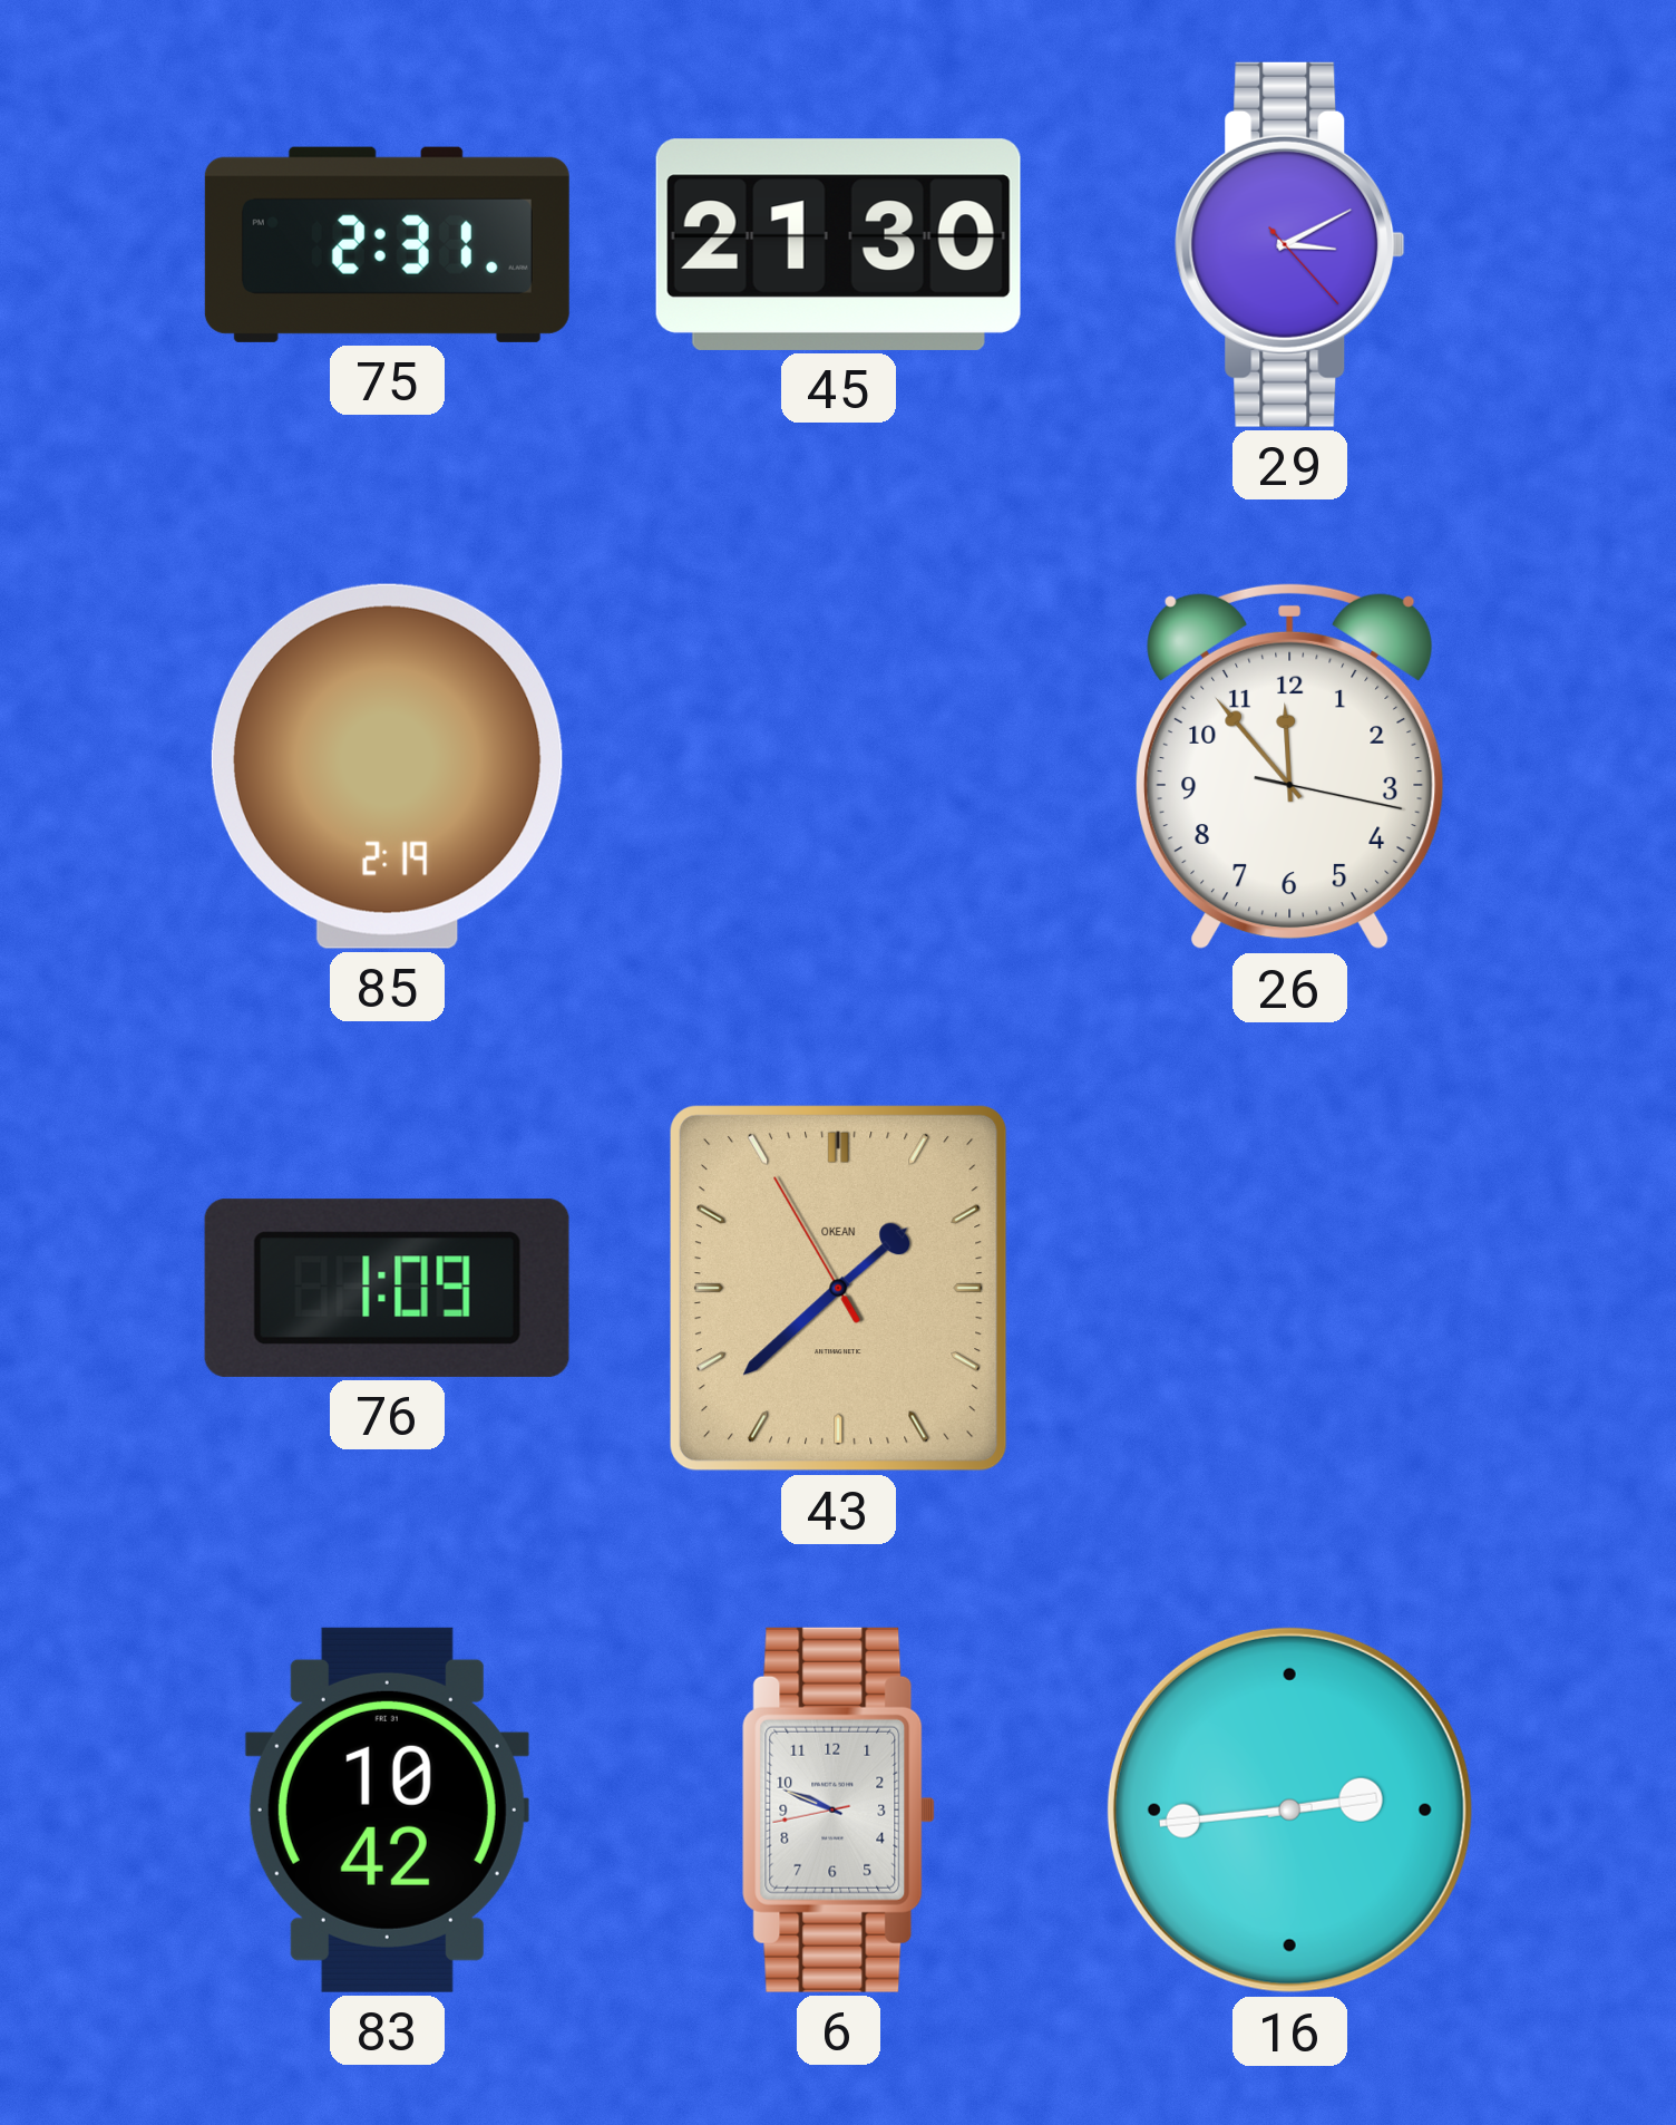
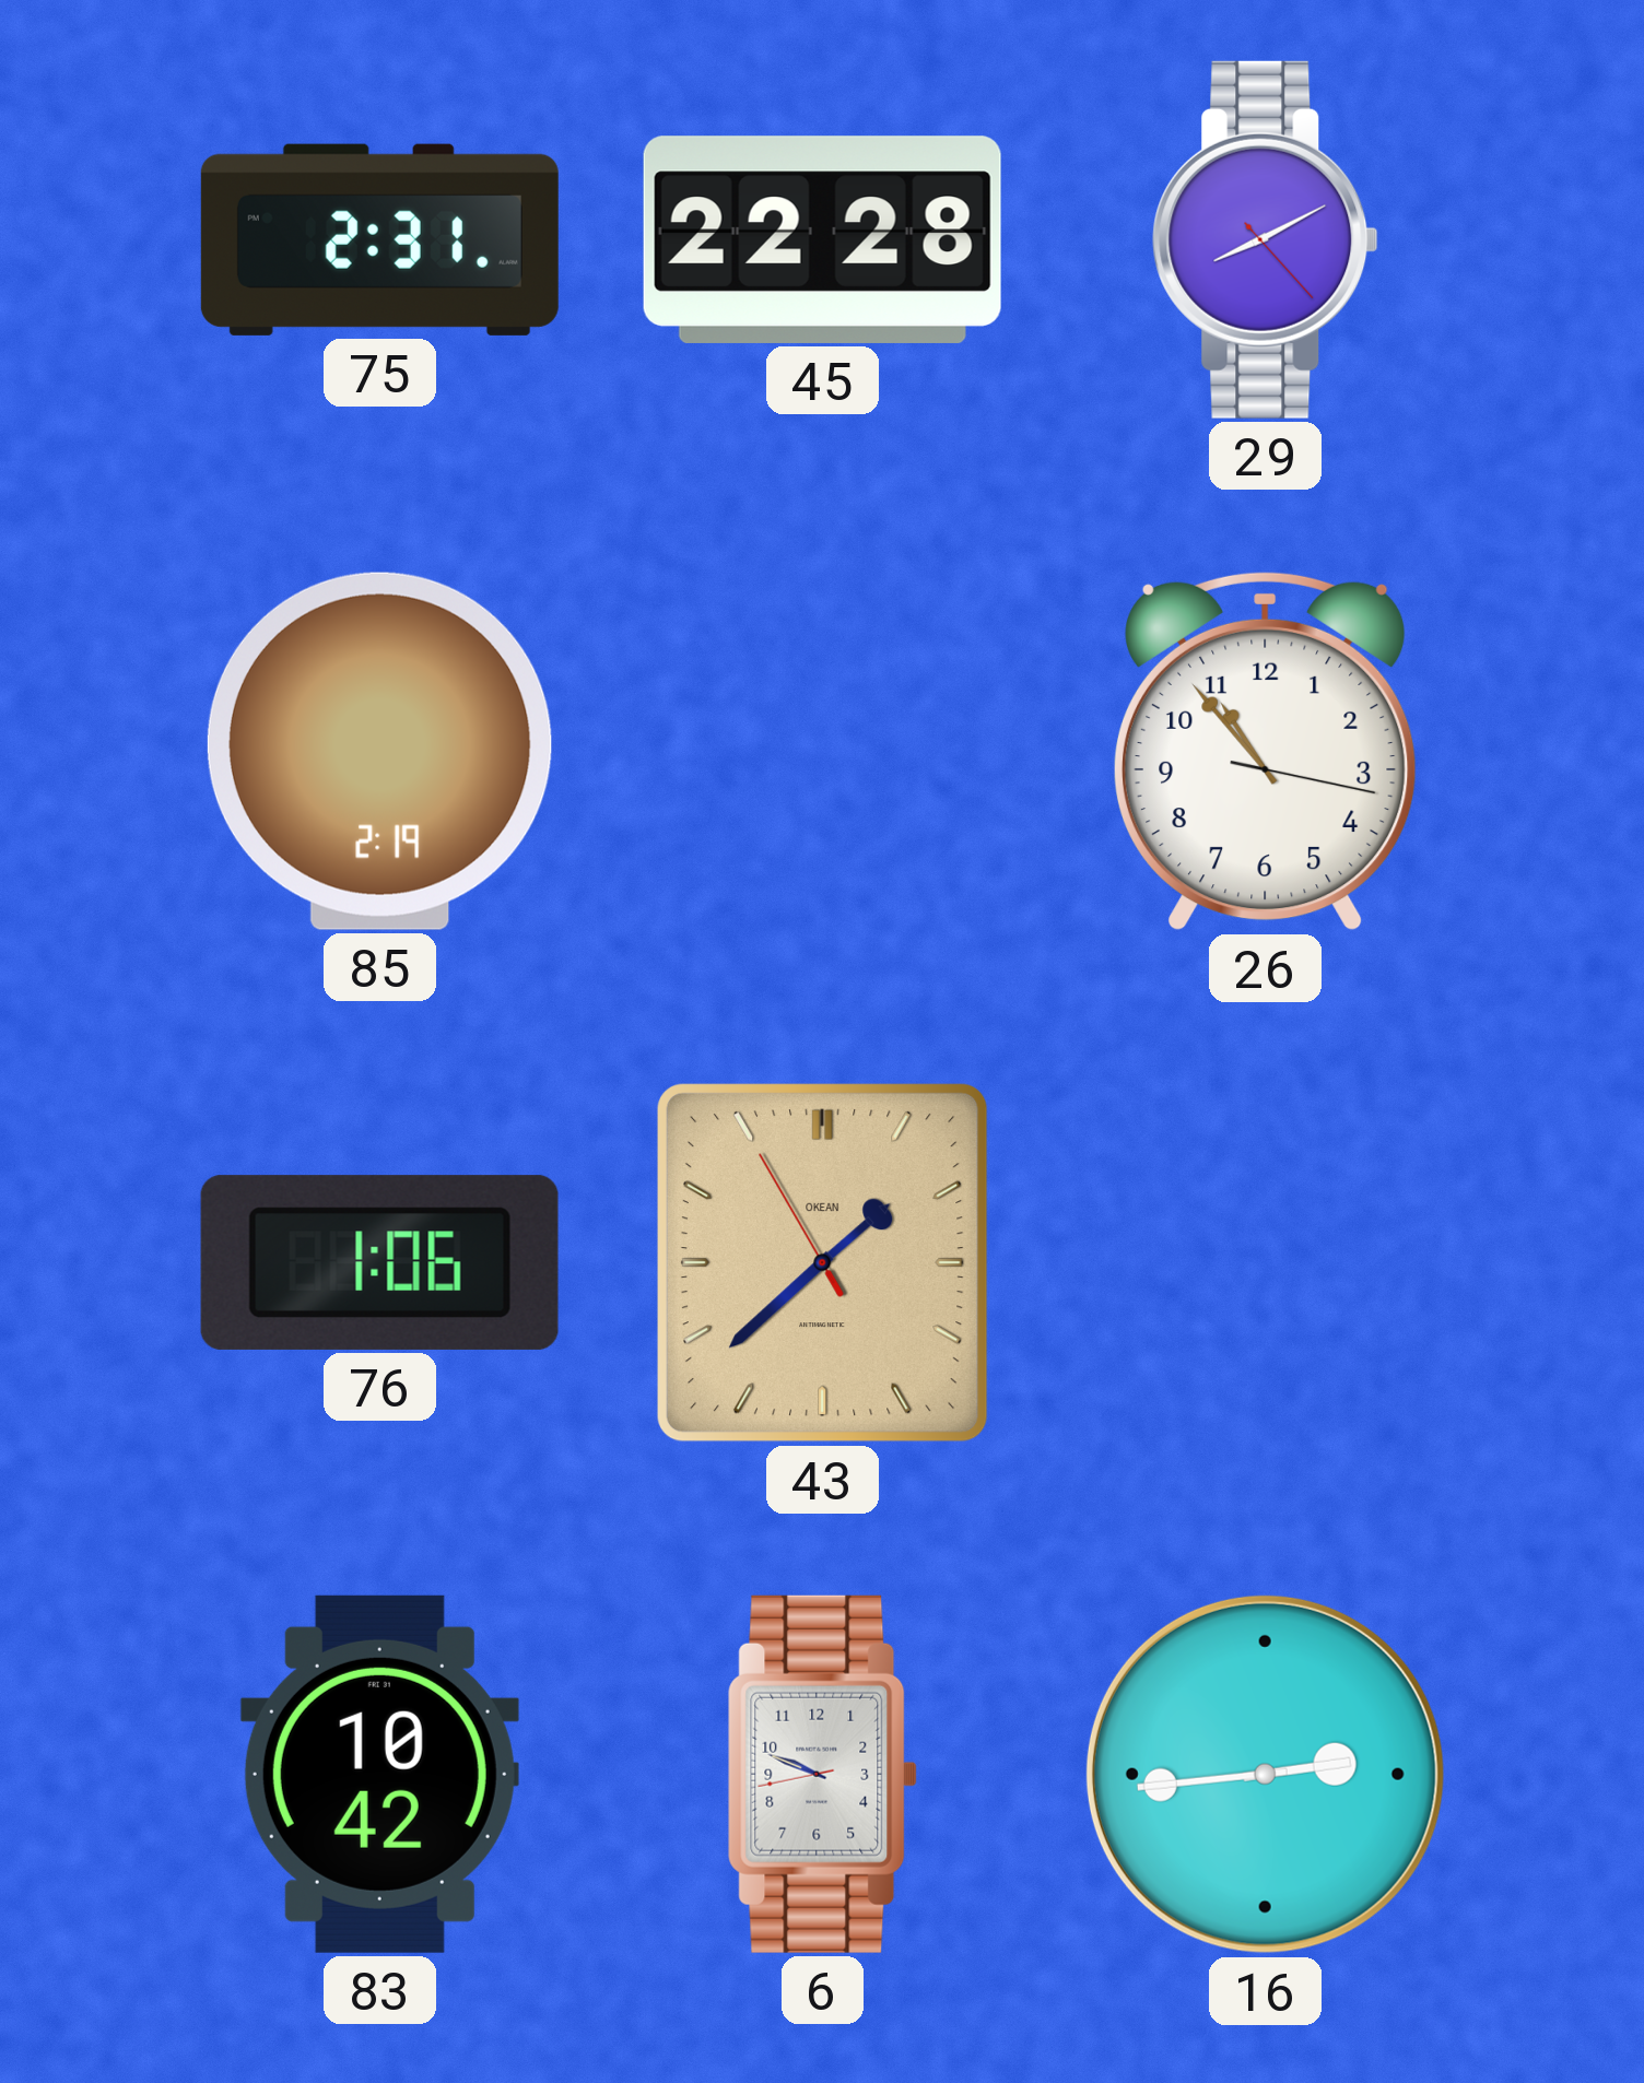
45: 21:30 -> 22:28 (822, 239)
29: 3:10 -> 8:10 (1266, 239)
26: 11:53 -> 10:53 (1265, 751)
76: 1:09 -> 1:06 (379, 1262)
